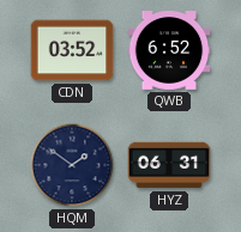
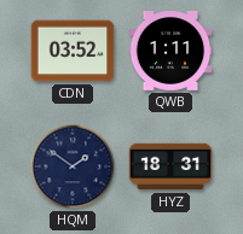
QWB: 6:52 -> 1:11 (170, 52)
HYZ: 06:31 -> 18:31 (170, 166)
